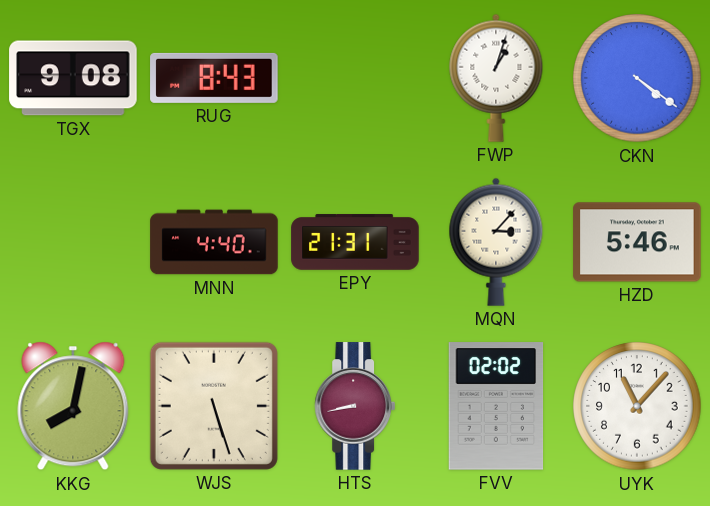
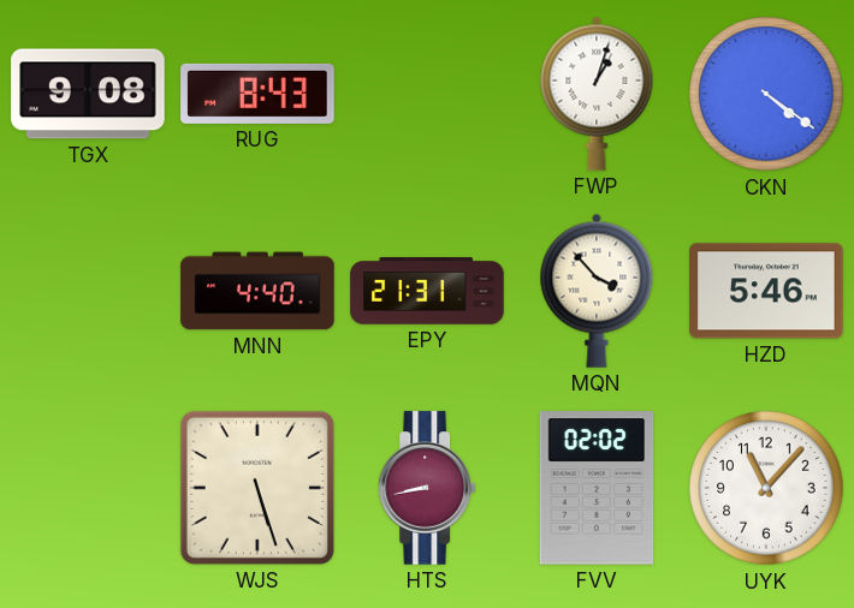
MQN: 3:07 -> 3:53 (597, 291)
KKG: 8:02 -> none (73, 406)
